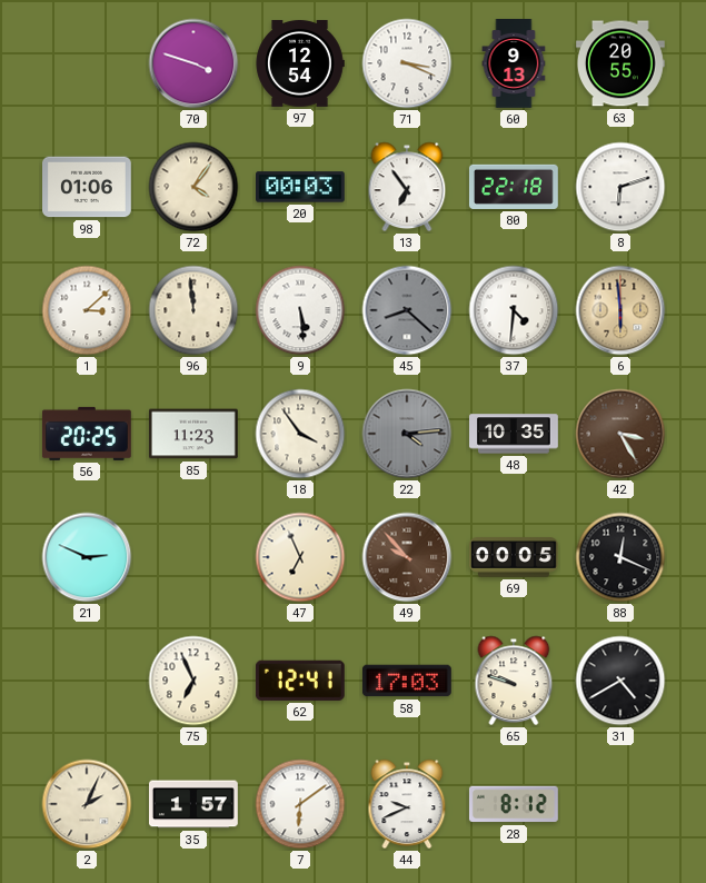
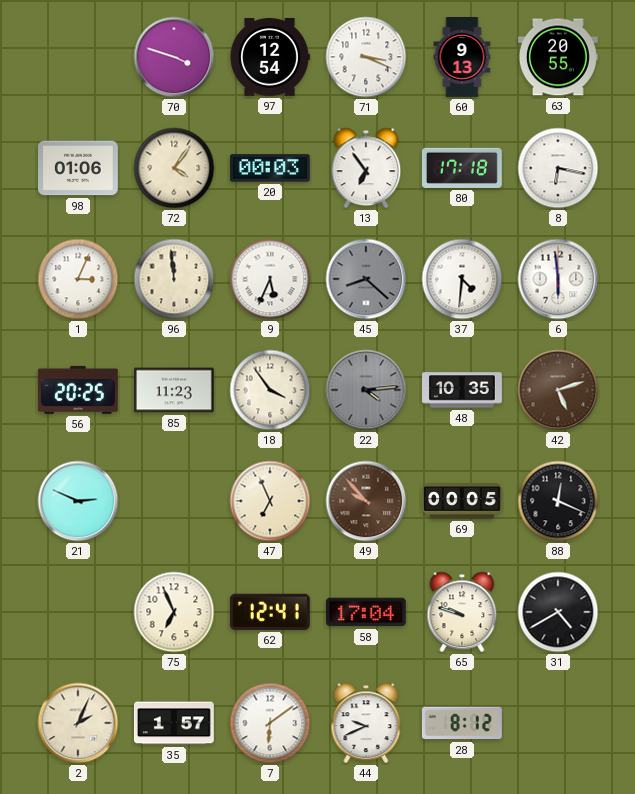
80: 22:18 -> 17:18 (462, 168)
8: 6:12 -> 6:17 (558, 168)
1: 3:08 -> 3:04 (78, 279)
9: 5:29 -> 5:34 (270, 279)
6 dial: champagne -> white (558, 279)
42: 3:25 -> 5:12 (558, 390)
58: 17:03 -> 17:04 (366, 612)
